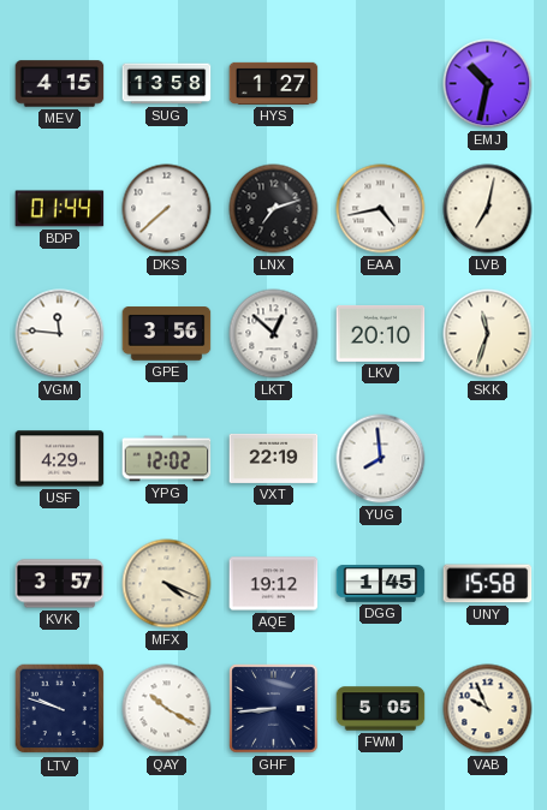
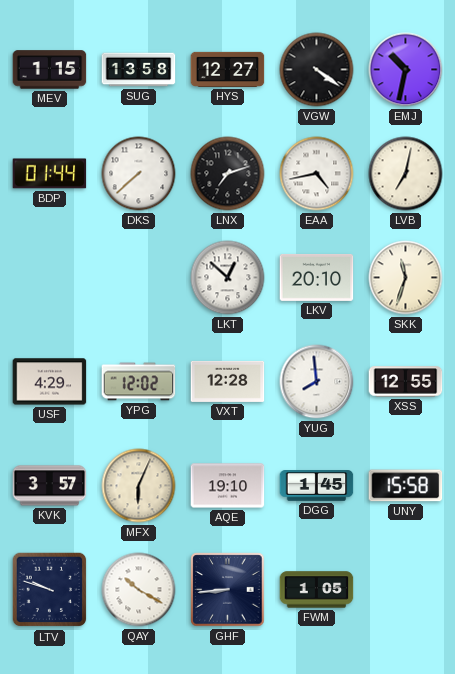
MEV: 4:15 -> 1:15 (50, 70)
HYS: 1:27 -> 12:27 (228, 69)
VGW: none -> 4:21 (317, 70)
VGM: 11:46 -> none (60, 334)
GPE: 3:56 -> none (167, 334)
VXT: 22:19 -> 12:28 (228, 381)
XSS: none -> 12:55 (406, 382)
MFX: 4:19 -> 6:04 (139, 486)
AQE: 19:12 -> 19:10 (228, 486)
FWM: 5:05 -> 1:05 (317, 590)
VAB: 9:56 -> none (488, 709)
